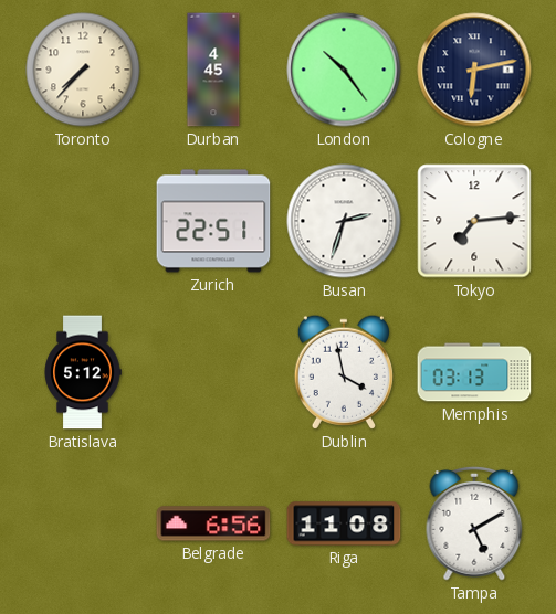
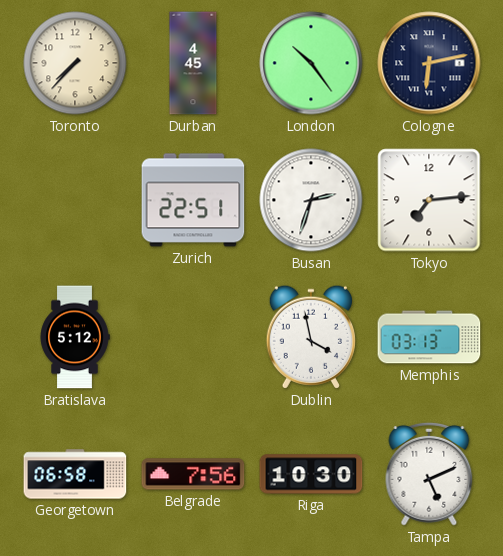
Georgetown: none -> 06:58 (75, 474)
Belgrade: 6:56 -> 7:56 (193, 474)
Riga: 11:08 -> 10:30 (311, 474)
Tampa: 5:10 -> 5:11 (429, 474)
